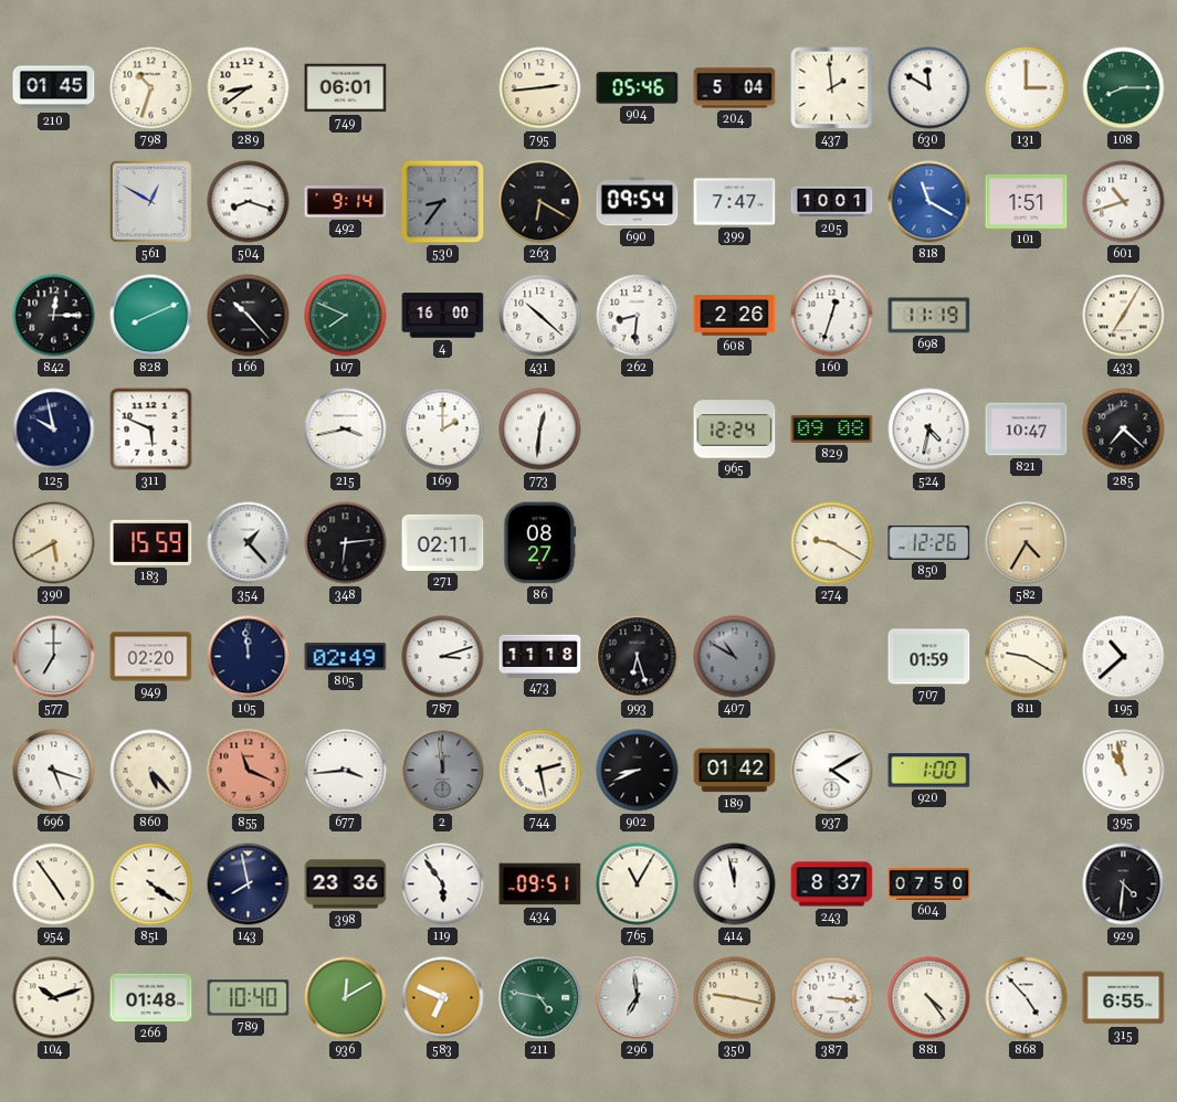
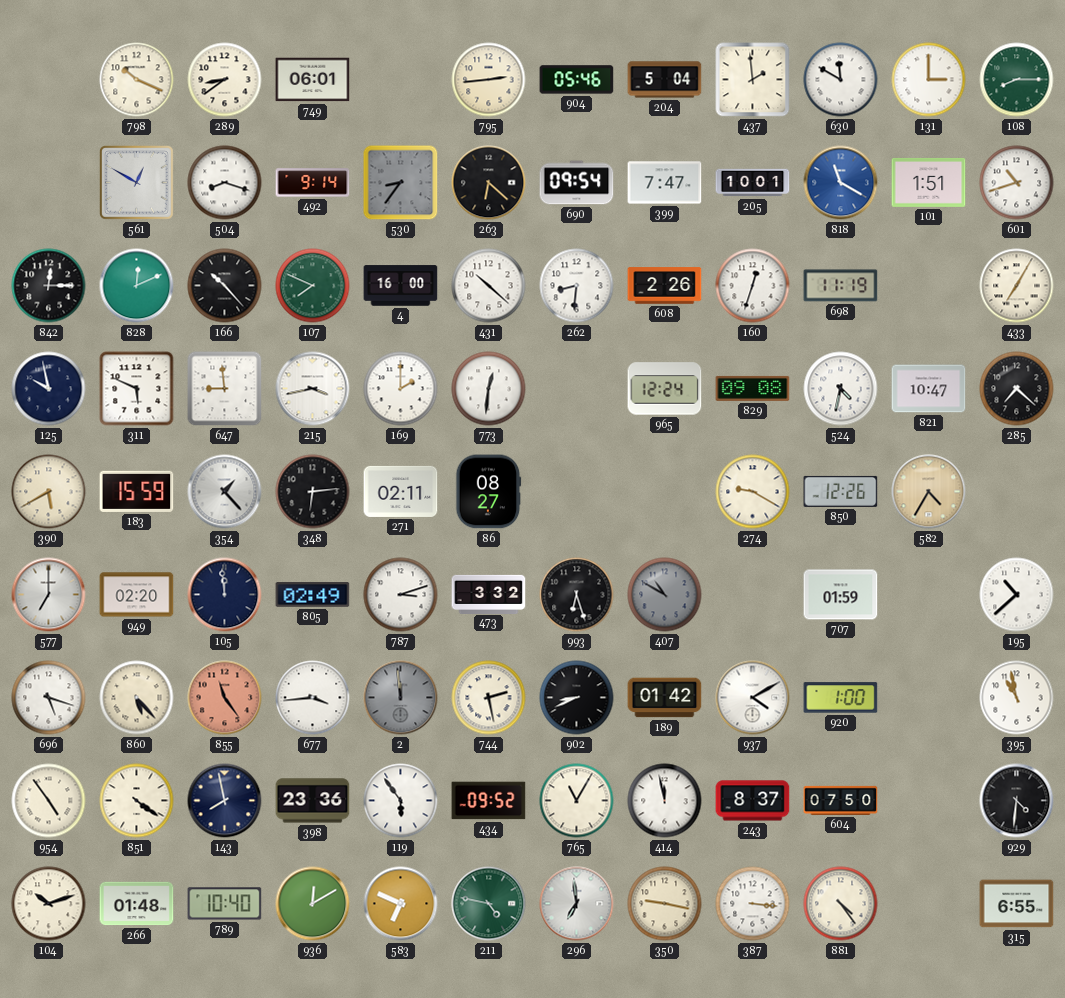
210: 01:45 -> none (54, 88)
798: 10:33 -> 10:19 (137, 80)
263: 6:20 -> 6:22 (489, 183)
828: 8:11 -> 12:11 (137, 286)
647: none -> 8:59 (225, 389)
473: 11:18 -> 3:32 (489, 594)
811: 9:20 -> none (1027, 657)
855: 11:19 -> 11:24 (225, 698)
434: 09:51 -> 09:52 (489, 801)
868: 4:53 -> none (1027, 998)
